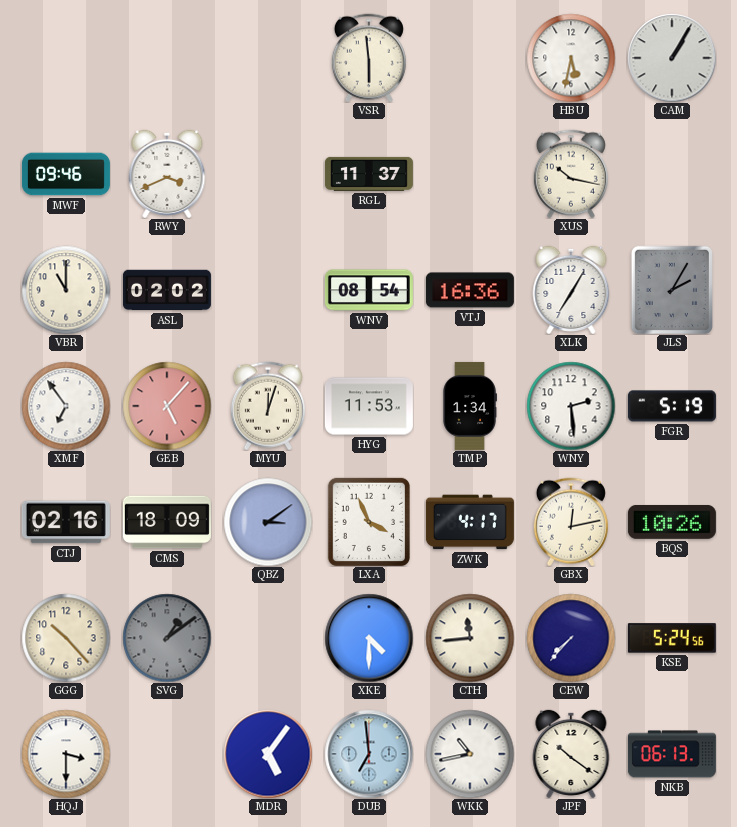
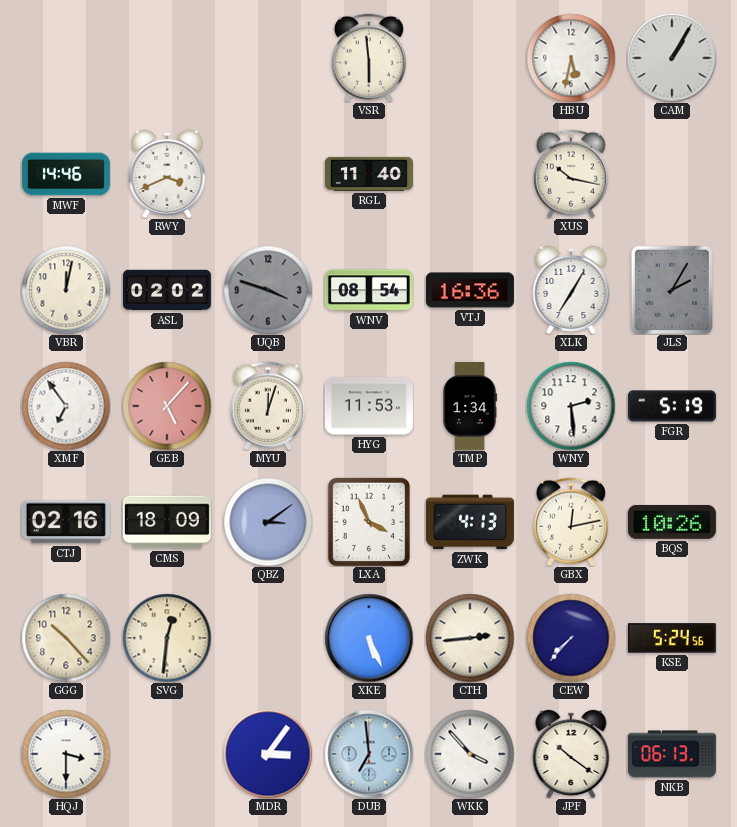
MWF: 09:46 -> 14:46 (66, 174)
RGL: 11:37 -> 11:40 (369, 174)
VBR: 11:00 -> 12:02 (66, 290)
UQB: none -> 3:48 (268, 290)
ZWK: 4:17 -> 4:13 (470, 522)
SVG: 1:09 -> 12:31 (167, 638)
SVG dial: grey -> cream (167, 638)
XKE: 4:30 -> 5:26 (369, 638)
CTH: 11:44 -> 2:44 (470, 638)
MDR: 5:06 -> 3:06 (268, 754)
WKK: 10:43 -> 3:53 (470, 754)
